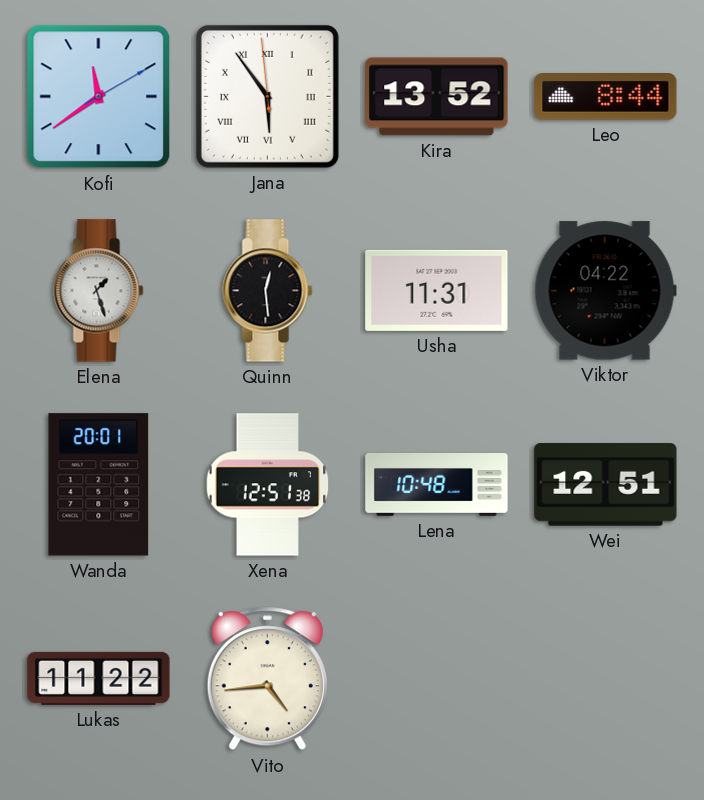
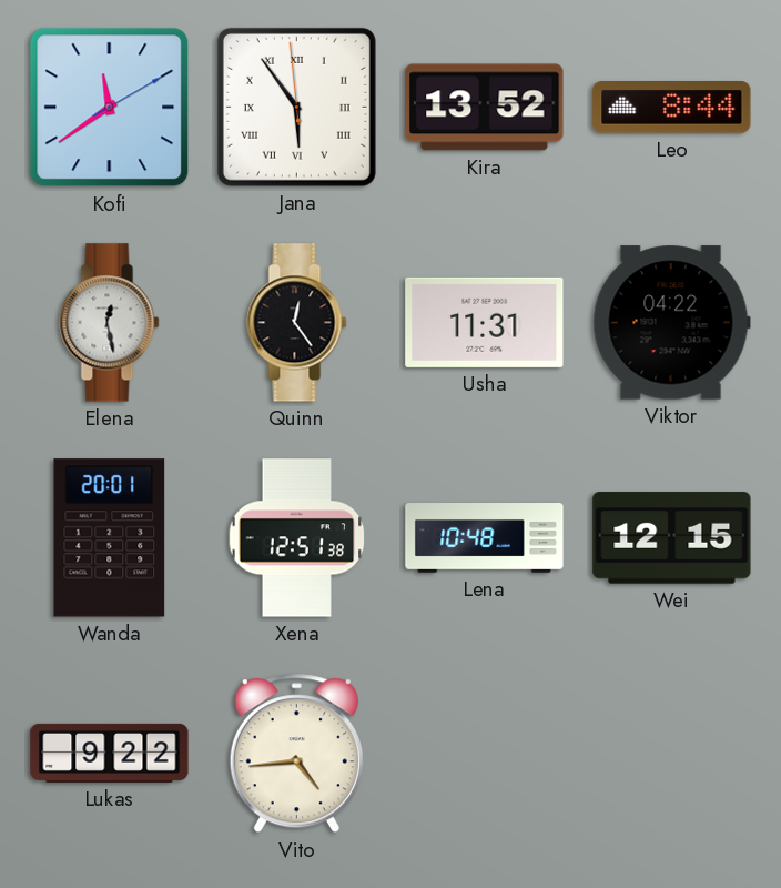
Elena: 1:27 -> 12:28 (110, 323)
Quinn: 12:29 -> 12:24 (297, 323)
Wei: 12:51 -> 12:15 (672, 538)
Lukas: 11:22 -> 9:22 (110, 753)
